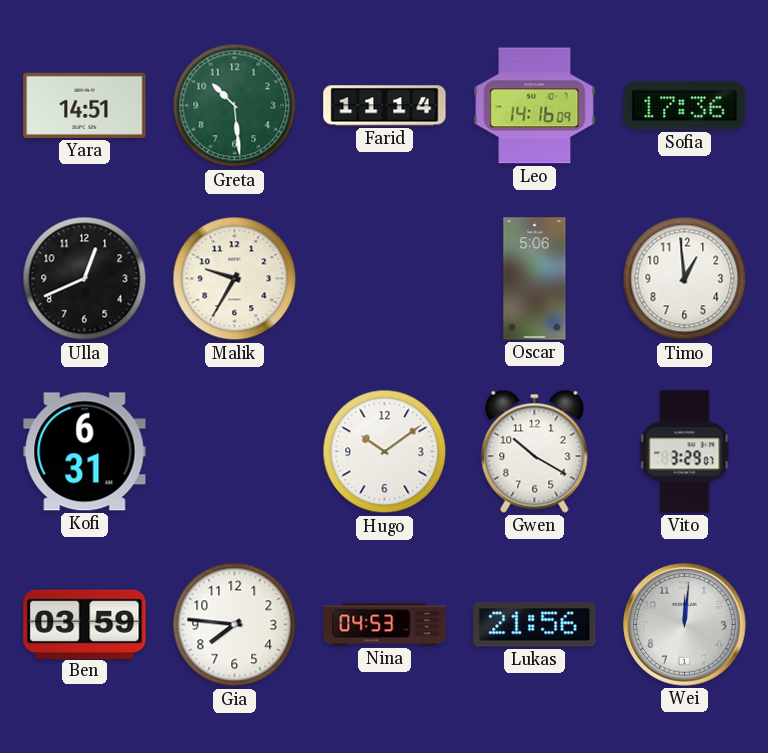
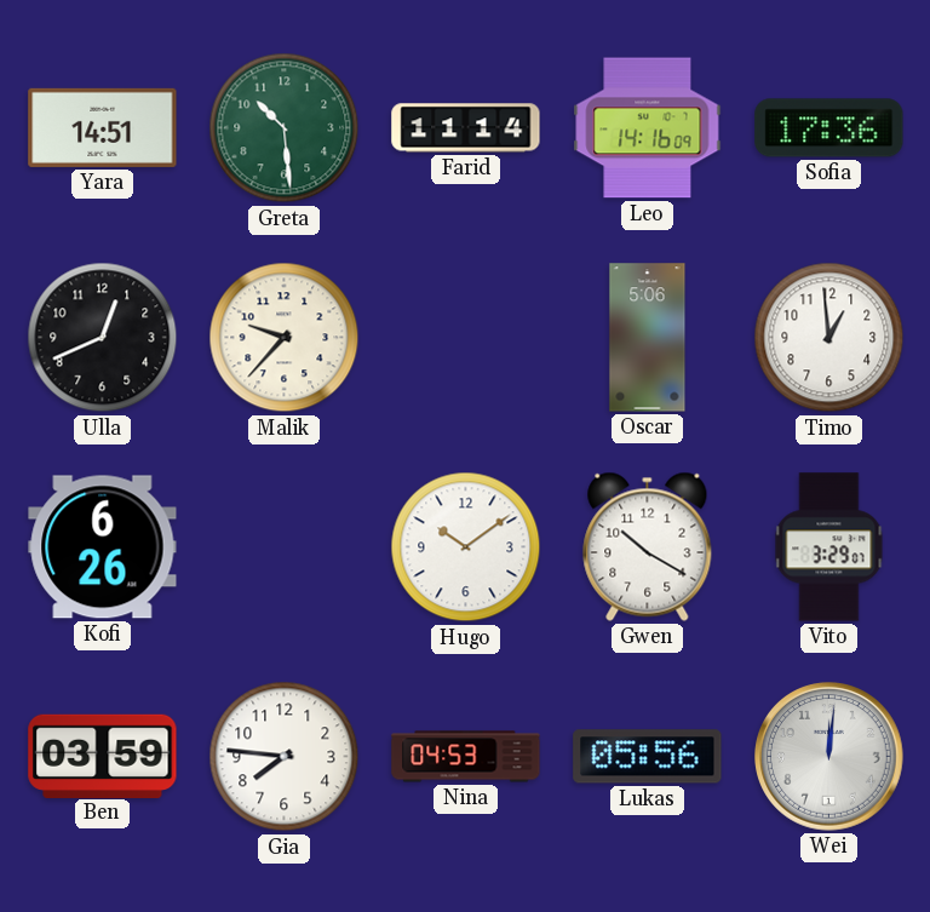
Malik: 9:35 -> 9:37 (285, 338)
Kofi: 6:31 -> 6:26 (103, 547)
Lukas: 21:56 -> 05:56 (648, 757)
